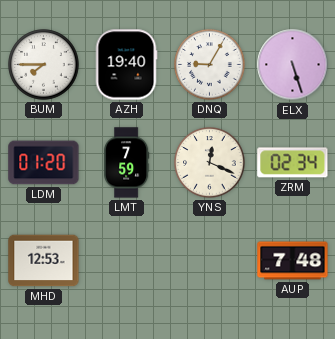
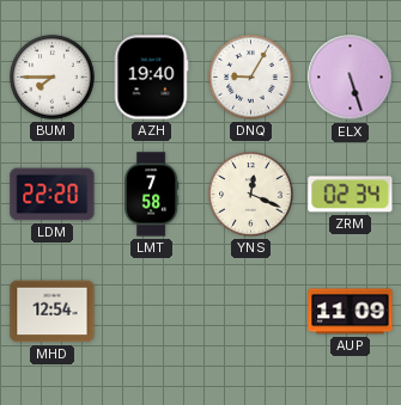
LDM: 01:20 -> 22:20 (53, 195)
LMT: 7:59 -> 7:58 (152, 195)
MHD: 12:53 -> 12:54 (53, 312)
AUP: 7:48 -> 11:09 (351, 312)
